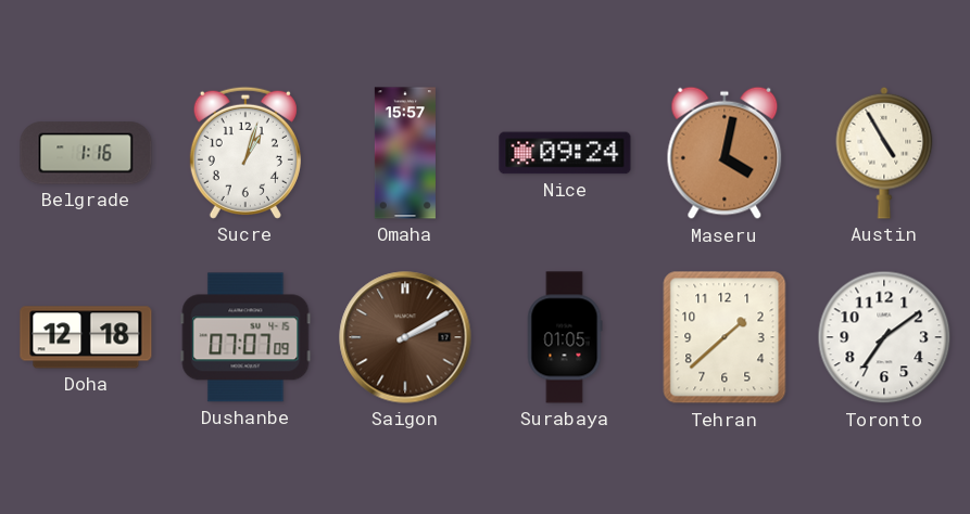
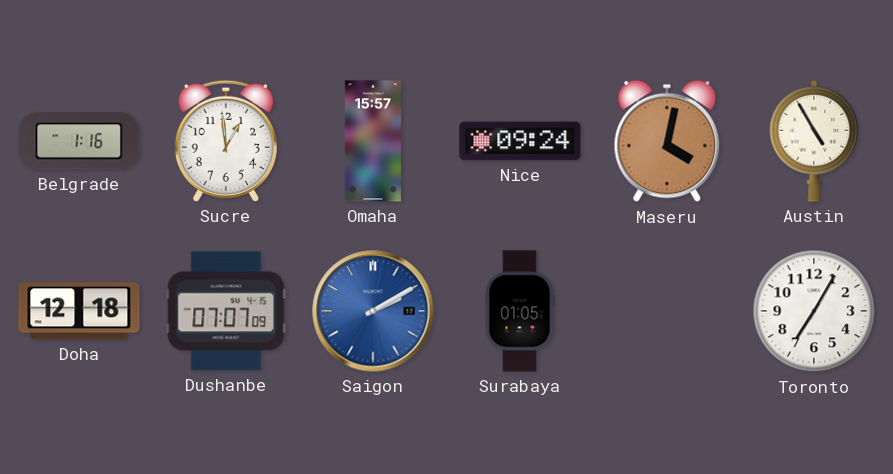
Sucre: 1:03 -> 12:59 (226, 141)
Saigon dial: brown -> blue (373, 311)
Tehran: 1:38 -> none (725, 337)
Toronto: 7:09 -> 7:05 (814, 311)
